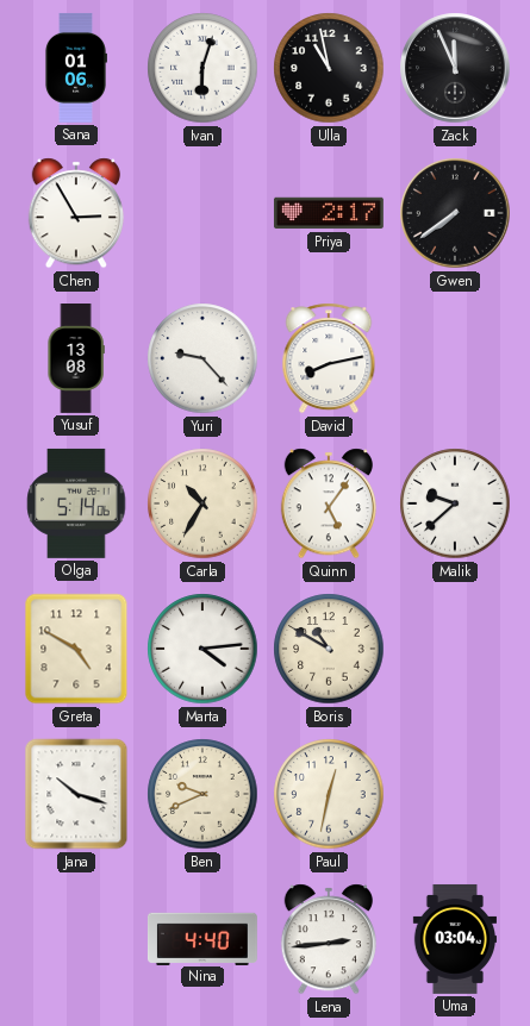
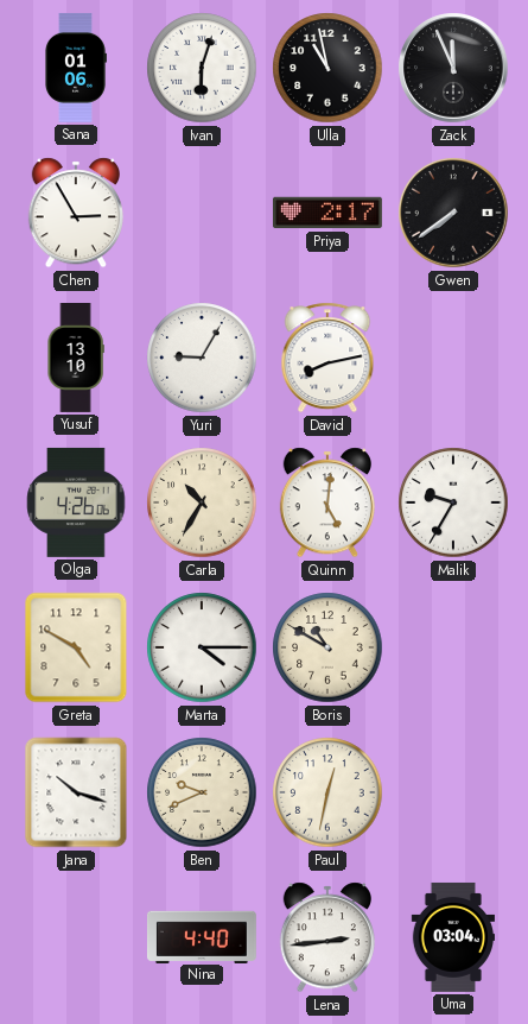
Yusuf: 13:08 -> 13:10 (76, 359)
Yuri: 9:23 -> 9:05 (202, 358)
Olga: 5:14 -> 4:26 (76, 502)
Quinn: 5:06 -> 5:01 (326, 502)
Malik: 9:38 -> 9:35 (453, 502)
Marta: 4:14 -> 4:15 (202, 647)
